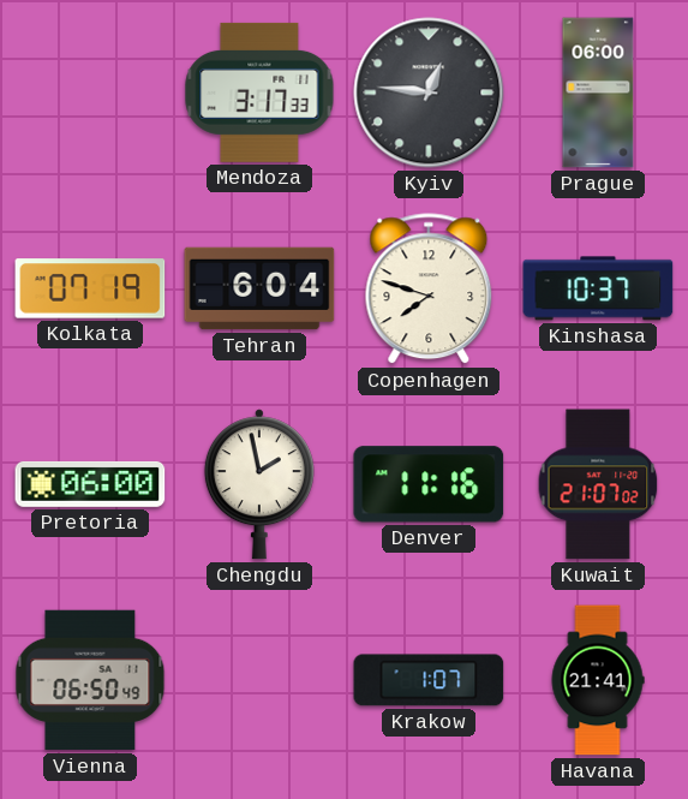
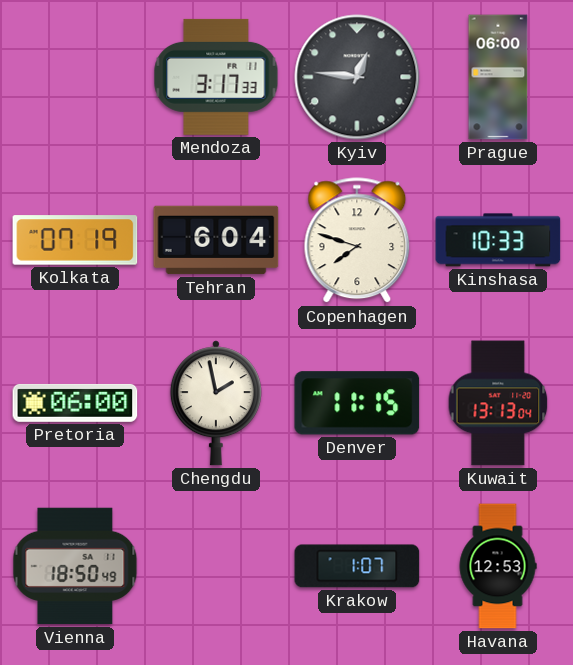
Kinshasa: 10:37 -> 10:33 (498, 240)
Denver: 11:16 -> 11:15 (357, 403)
Kuwait: 21:07 -> 13:13 (498, 403)
Vienna: 06:50 -> 18:50 (75, 566)
Havana: 21:41 -> 12:53 (498, 566)
